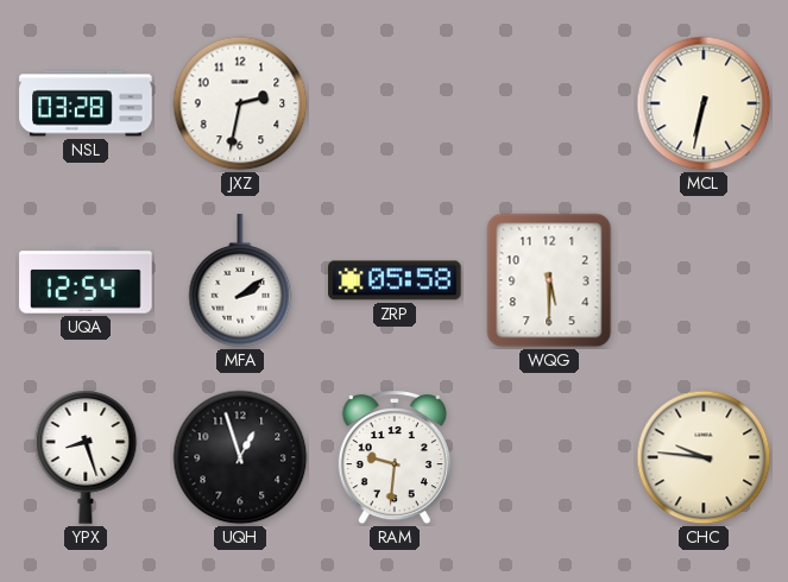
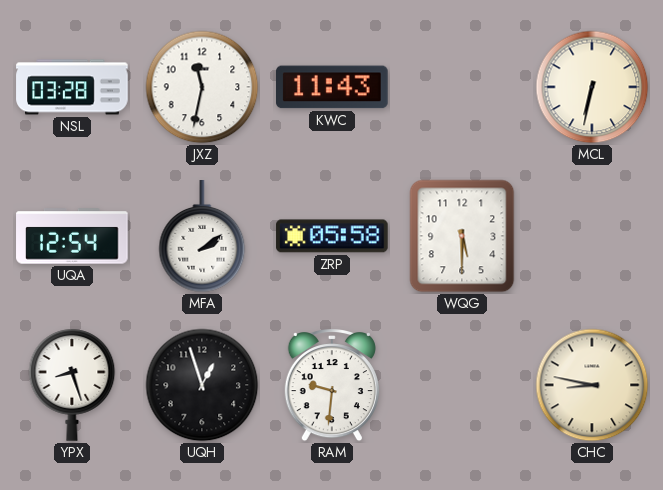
JXZ: 2:32 -> 11:32 (202, 87)
KWC: none -> 11:43 (333, 87)
CHC: 9:46 -> 8:47 (592, 385)
